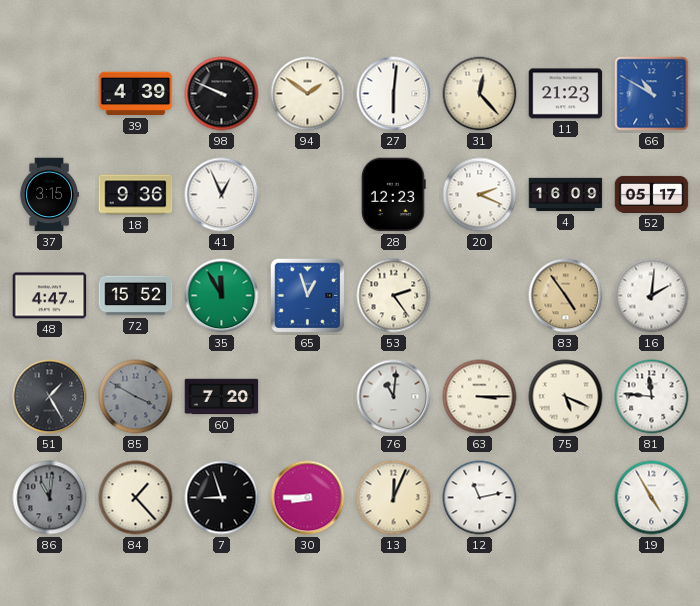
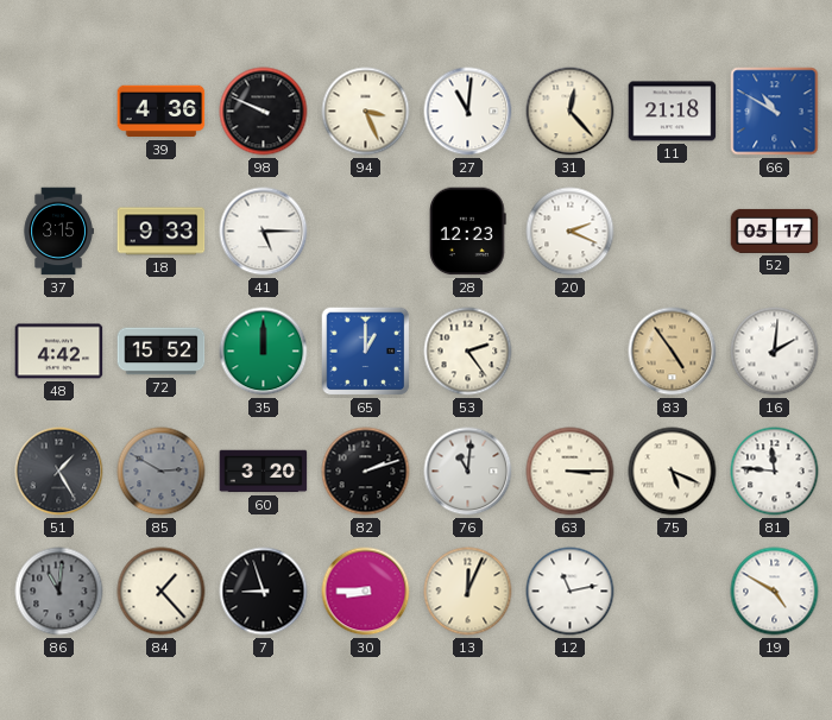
39: 4:39 -> 4:36 (162, 112)
94: 1:51 -> 3:26 (366, 112)
27: 6:01 -> 11:01 (468, 112)
11: 21:23 -> 21:18 (673, 112)
18: 9:36 -> 9:33 (162, 232)
41: 12:56 -> 5:15 (264, 232)
4: 16:09 -> none (566, 195)
48: 4:47 -> 4:42 (59, 352)
35: 11:55 -> 12:00 (264, 352)
65: 12:57 -> 1:00 (366, 352)
85: 3:50 -> 2:50 (162, 472)
60: 7:20 -> 3:20 (264, 472)
82: none -> 2:12 (366, 472)
19: 4:55 -> 4:50 (775, 592)
